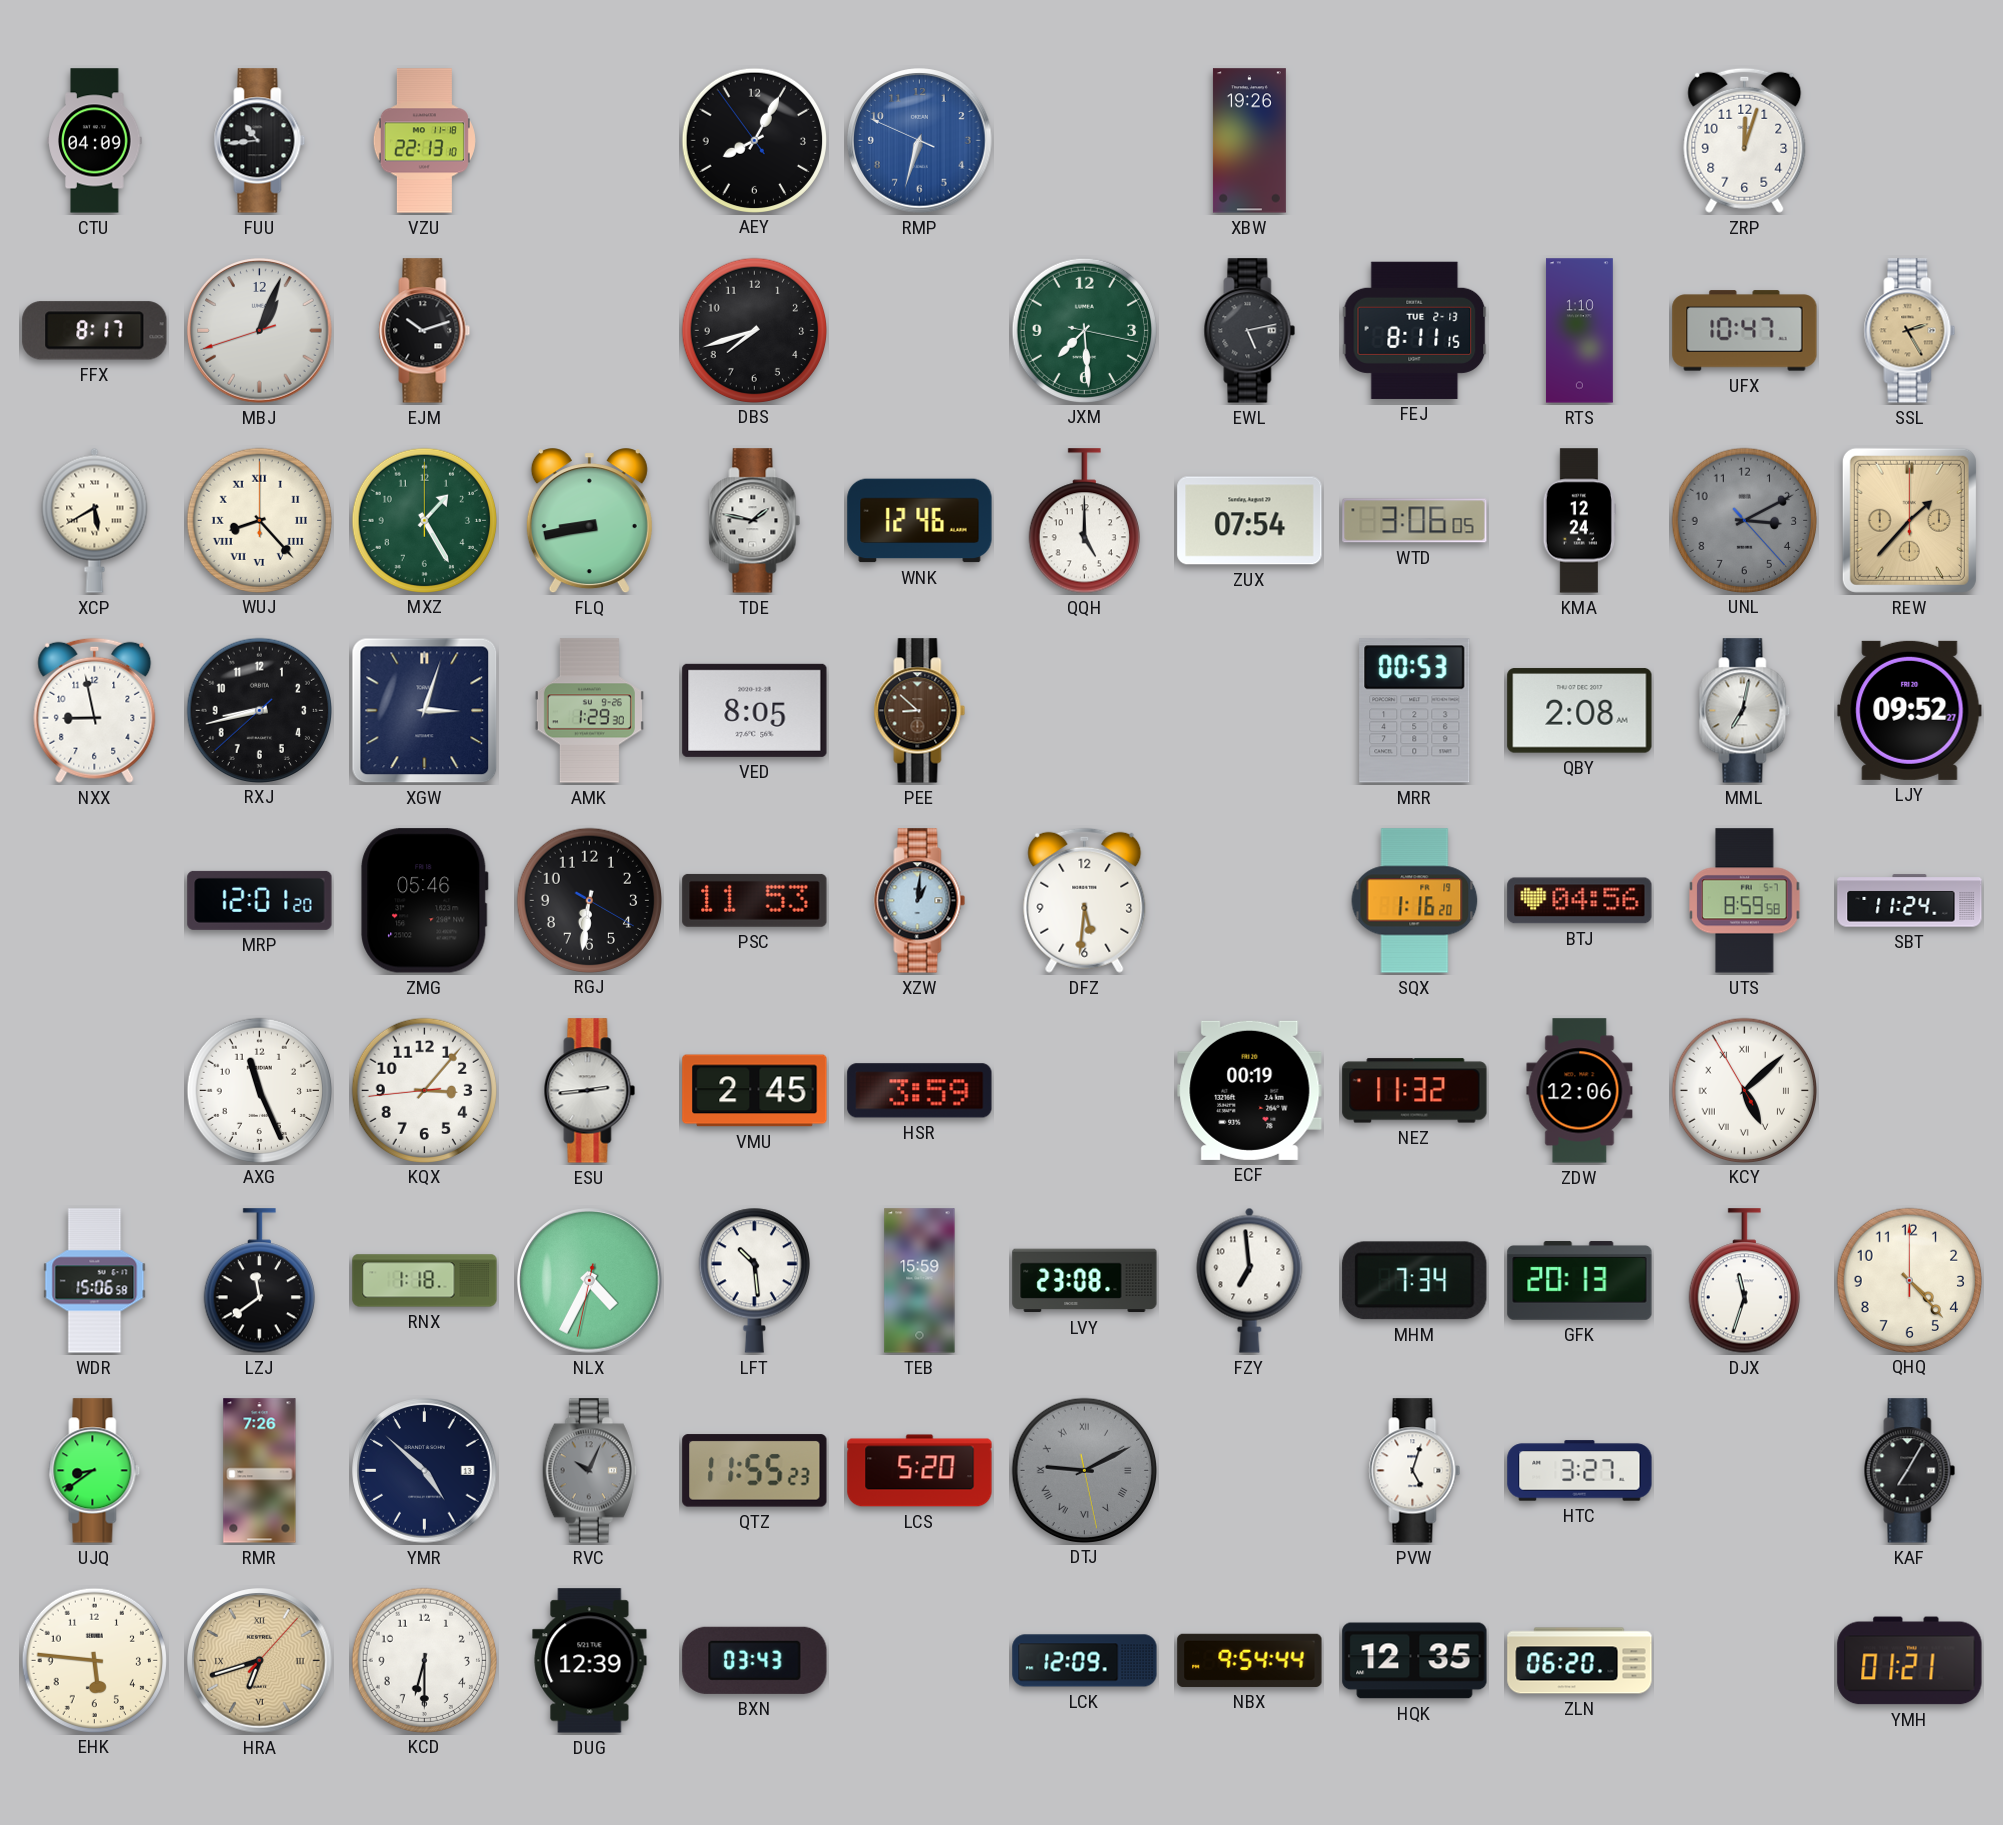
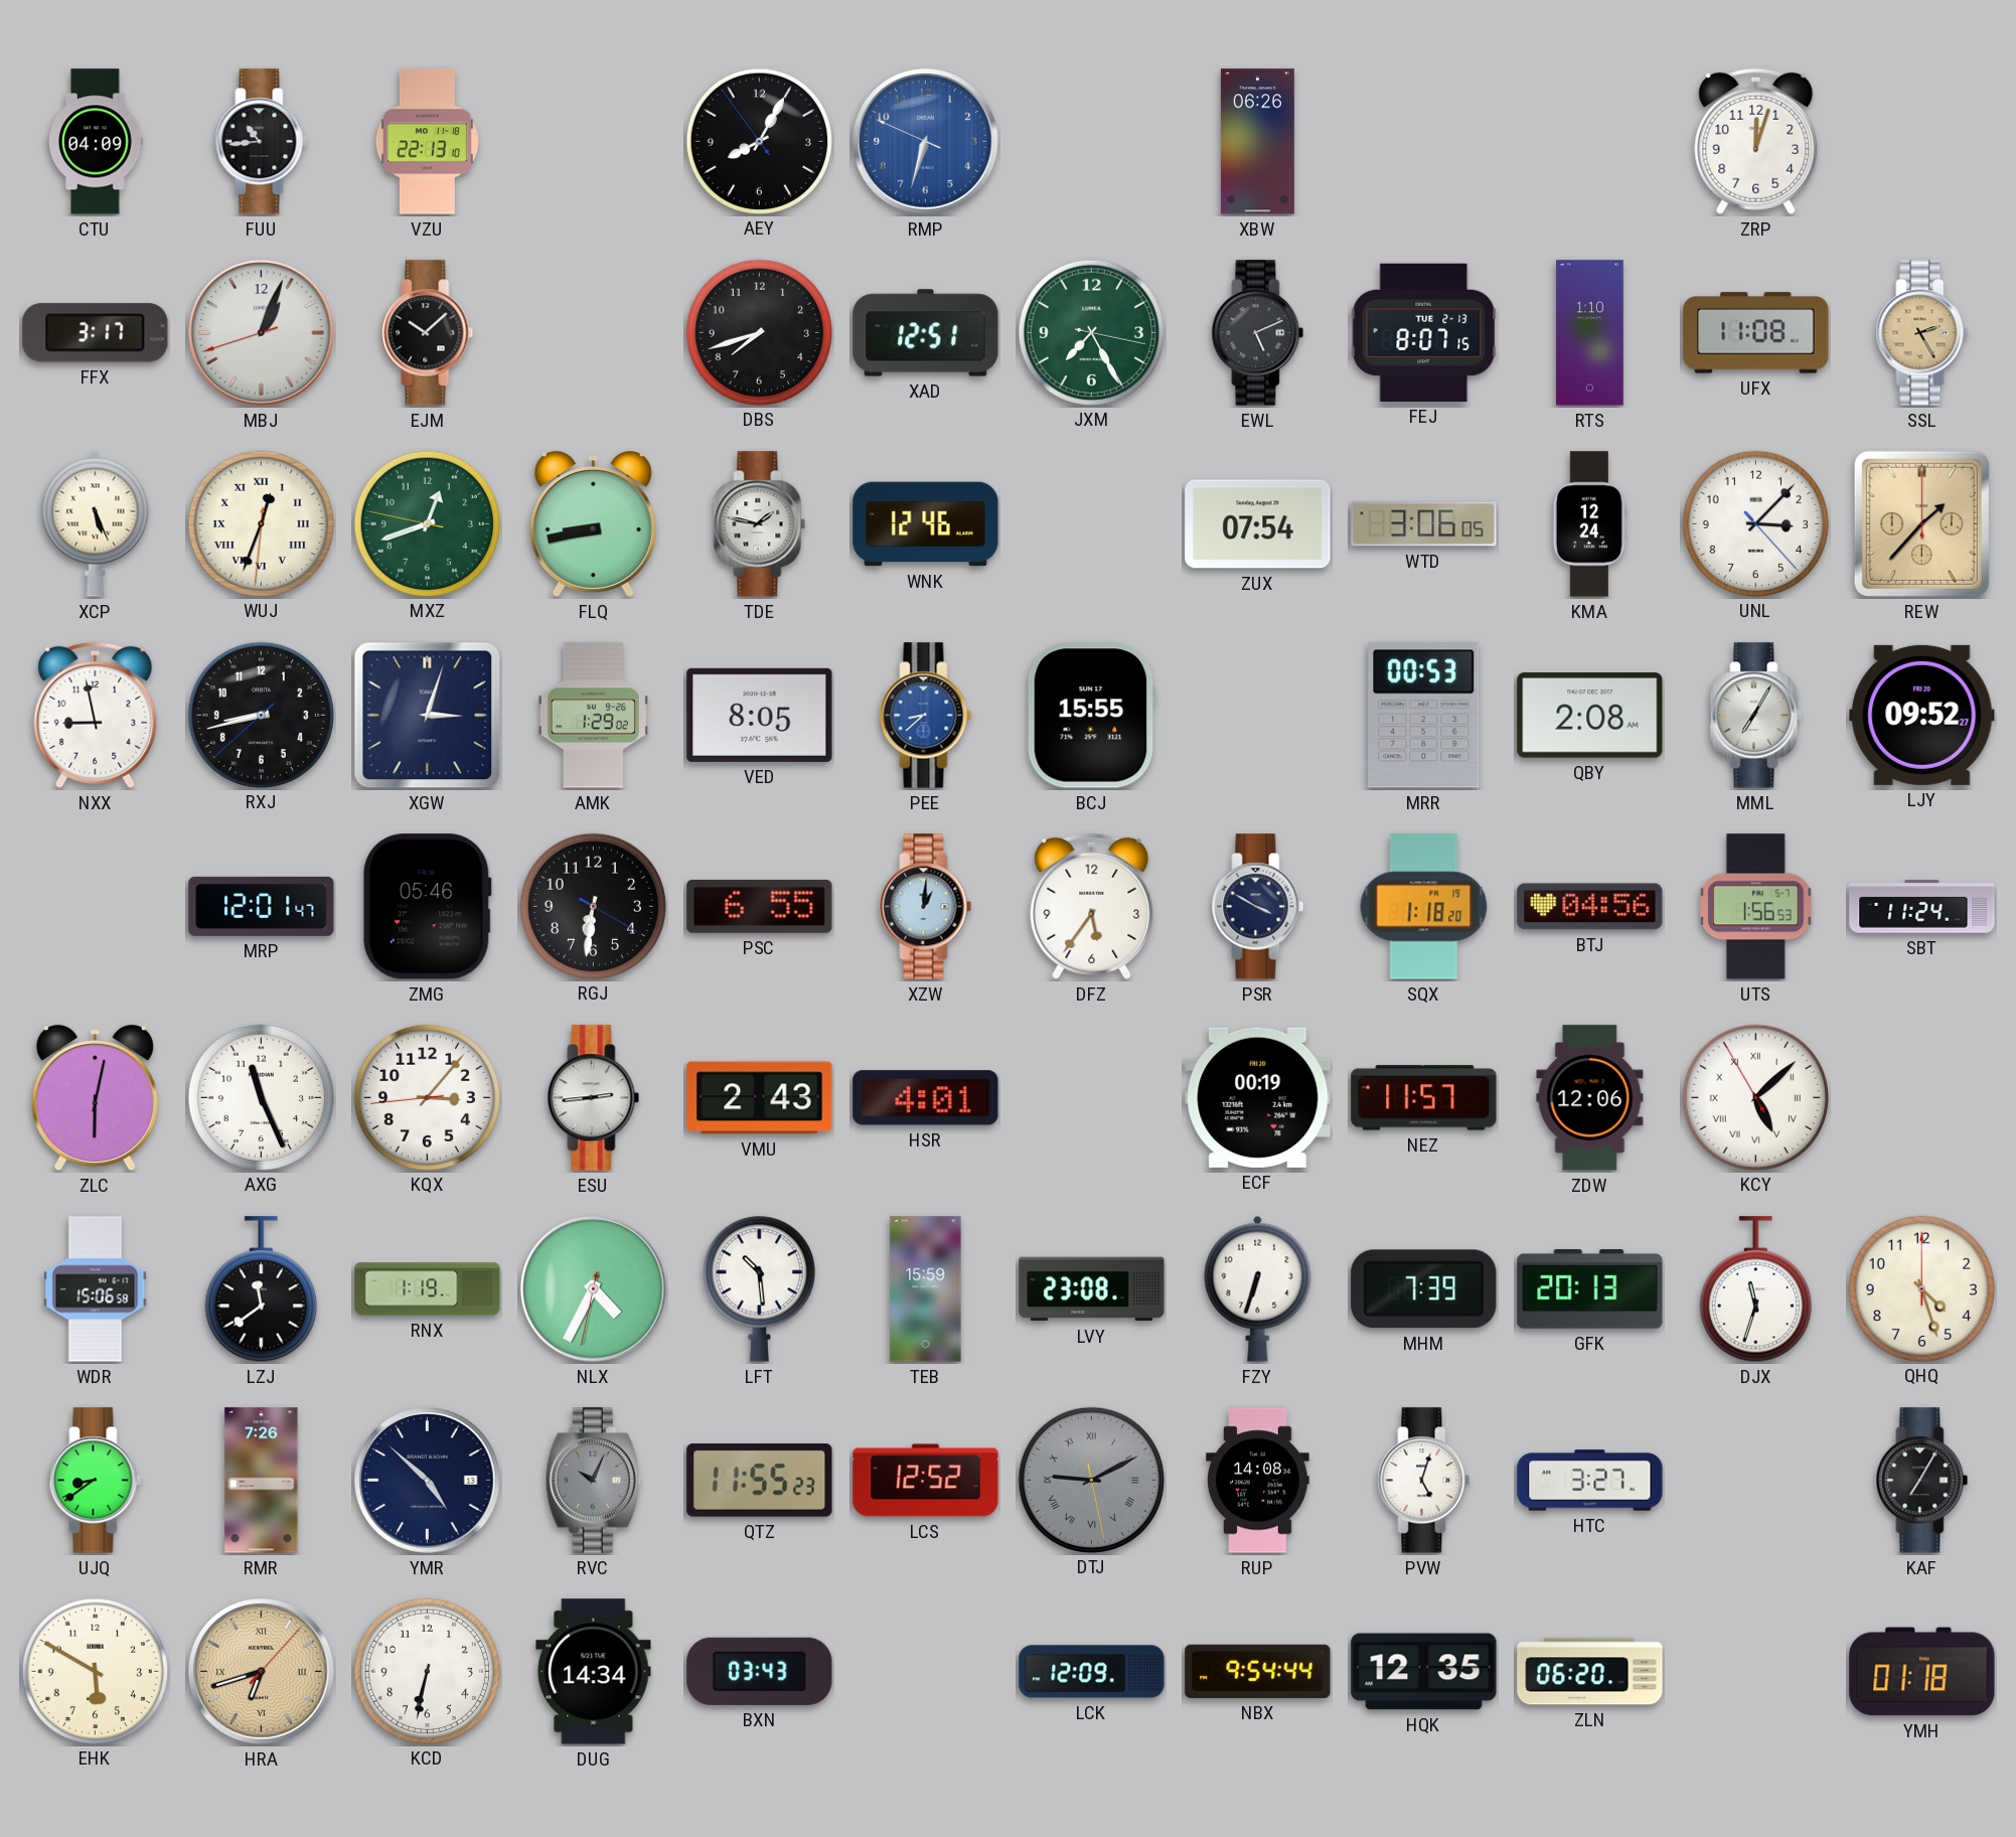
XBW: 19:26 -> 06:26 (1257, 142)
FFX: 8:17 -> 3:17 (96, 333)
EJM: 10:12 -> 10:08 (428, 333)
XAD: none -> 12:51 (926, 333)
JXM: 7:29 -> 7:25 (1091, 332)
EWL: 5:13 -> 5:11 (1258, 333)
FEJ: 8:11 -> 8:07 (1424, 332)
UFX: 10:47 -> 11:08 (1756, 333)
XCP: 5:40 -> 5:26 (96, 523)
WUJ: 8:23 -> 12:33 (261, 523)
MXZ: 1:25 -> 12:41 (427, 523)
QQH: 5:00 -> none (1084, 521)
UNL: 3:10 -> 3:07 (1755, 523)
UNL dial: grey -> white (1755, 523)
AMK: 1:29:30 -> 1:29:02 (593, 716)
PEE: 8:52 -> 8:38 (926, 716)
PEE dial: brown -> blue (926, 716)
BCJ: none -> 15:55 (1091, 716)
MML: 7:02 -> 7:05 (1756, 716)
MRP: 12:01:20 -> 12:01:47 (262, 906)
PSC: 11:53 -> 6:55 (760, 906)
DFZ: 5:31 -> 5:36 (1092, 906)
PSR: none -> 3:50 (1258, 907)
SQX: 1:16 -> 1:18 (1424, 907)
UTS: 8:59 -> 1:56 (1756, 907)
ZLC: none -> 6:02 (95, 1098)
VMU: 2:45 -> 2:43 (760, 1098)
HSR: 3:59 -> 4:01 (926, 1098)
NEZ: 11:32 -> 11:57 (1424, 1098)
RNX: 1:18 -> 1:19 (428, 1289)
FZY: 6:59 -> 6:33 (1258, 1288)
MHM: 7:34 -> 7:39 (1424, 1289)
QHQ: 4:23 -> 4:27 (1921, 1288)
LCS: 5:20 -> 12:52 (926, 1481)
RUP: none -> 14:08 (1258, 1481)
EHK: 5:46 -> 5:50 (95, 1671)
KCD: 6:30 -> 6:32 (427, 1671)
DUG: 12:39 -> 14:34 (594, 1672)
YMH: 01:21 -> 01:18 (1922, 1672)
